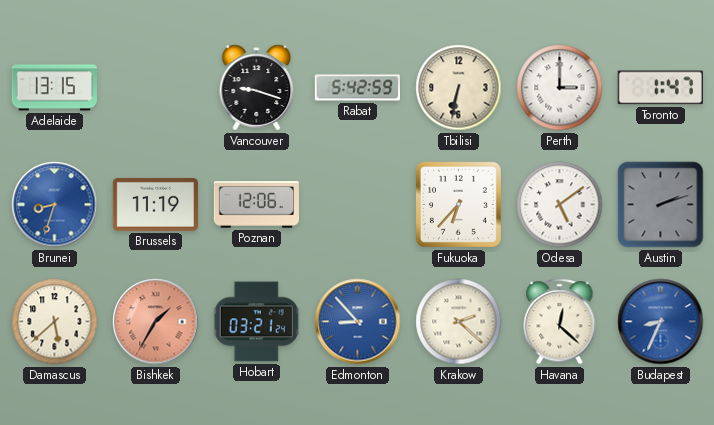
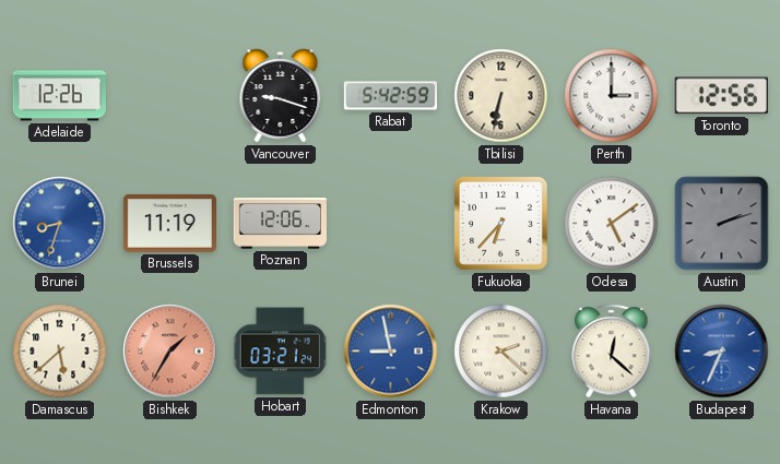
Adelaide: 13:15 -> 12:26 (59, 96)
Toronto: 1:47 -> 12:56 (721, 96)
Edmonton: 8:53 -> 8:58 (391, 352)
